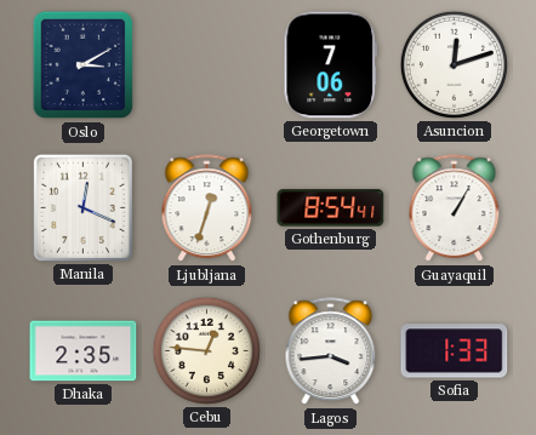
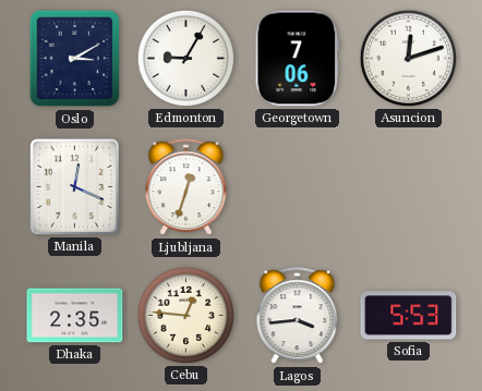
Edmonton: none -> 9:05 (185, 58)
Gothenburg: 8:54 -> none (331, 208)
Guayaquil: 1:05 -> none (455, 208)
Sofia: 1:33 -> 5:53 (409, 316)
